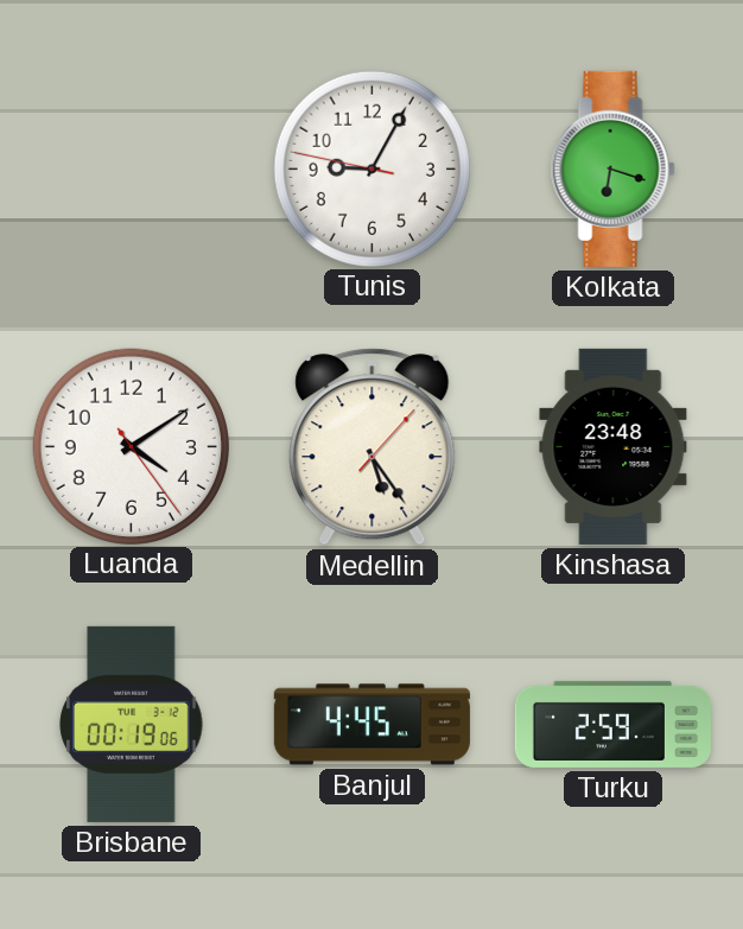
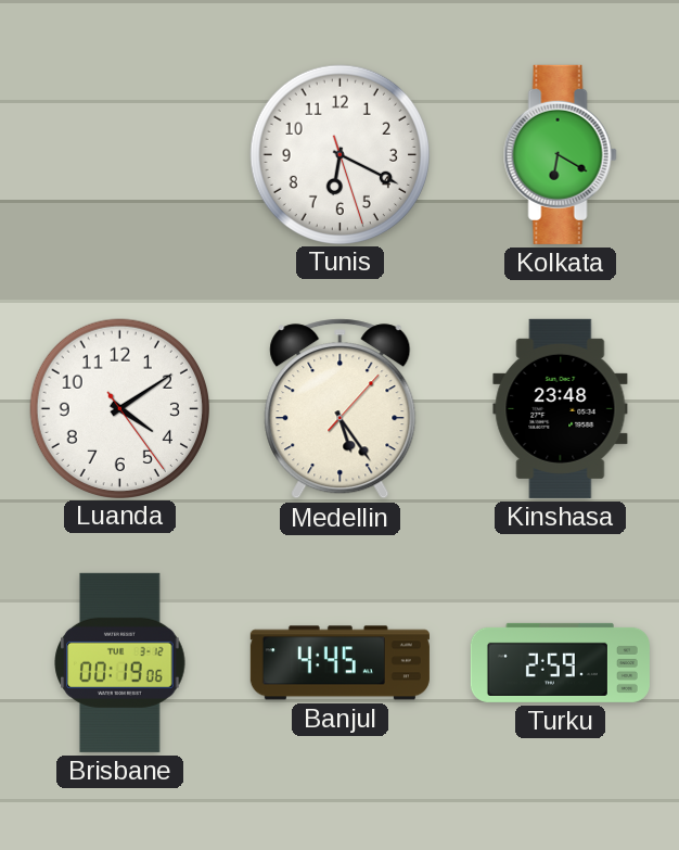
Tunis: 9:04 -> 6:19 (339, 154)
Kolkata: 6:18 -> 6:20 (560, 154)
